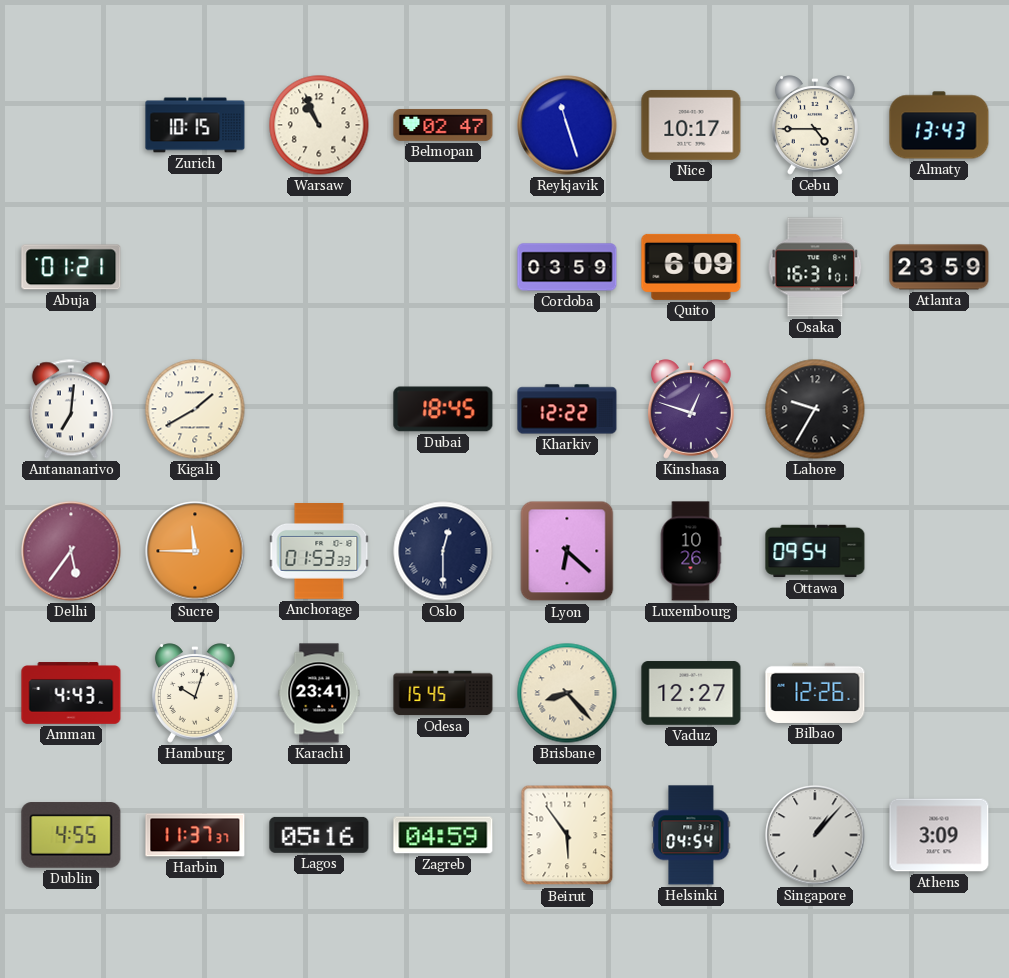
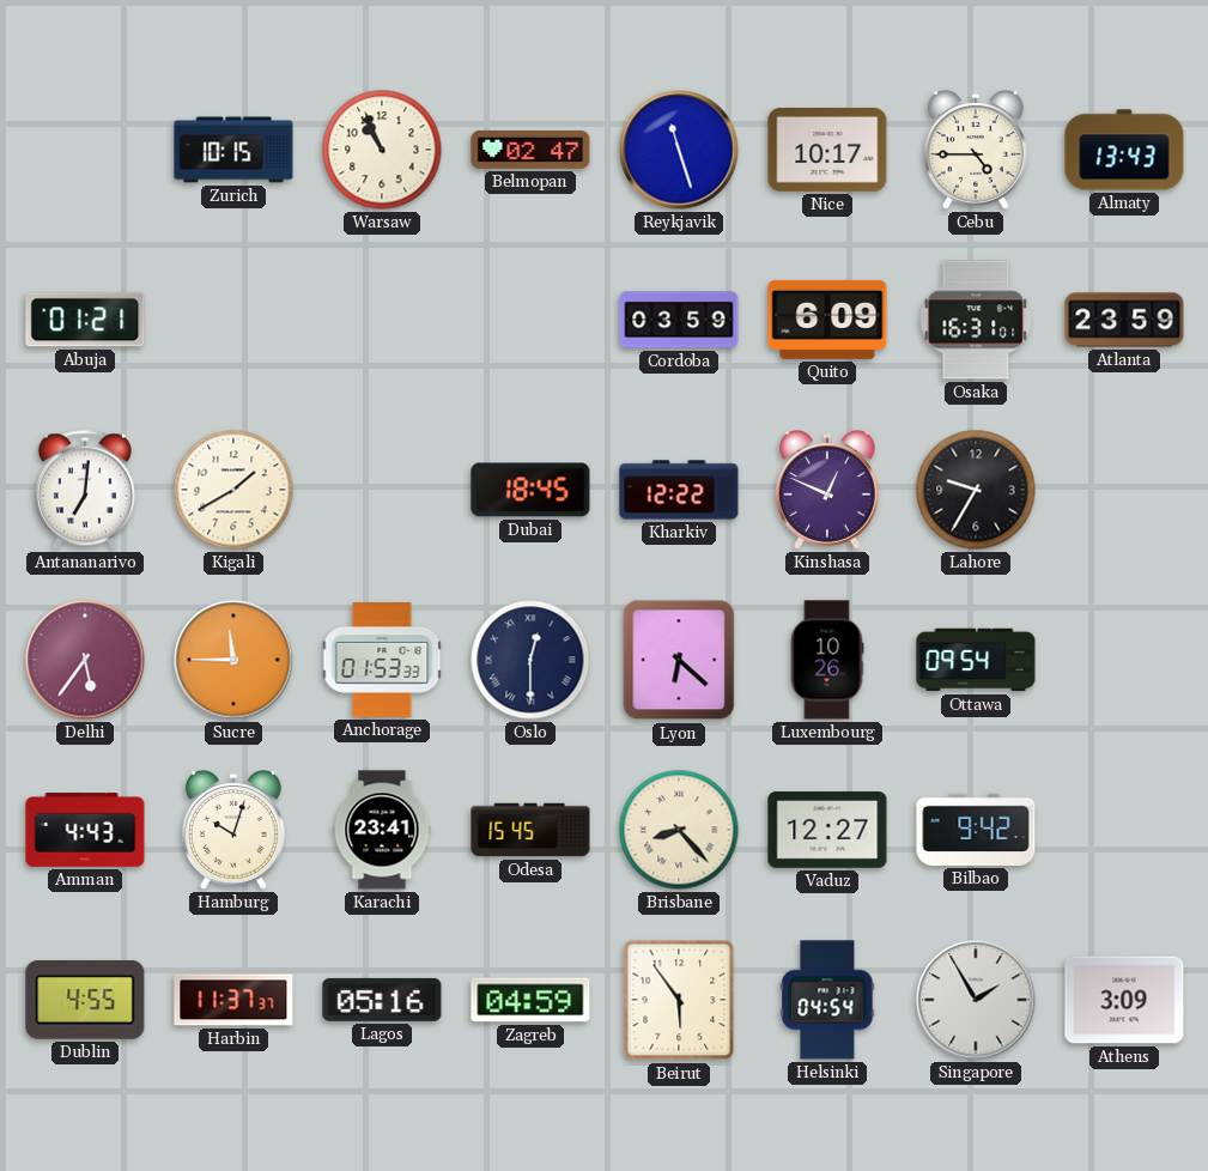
Kinshasa: 12:48 -> 12:49 (827, 490)
Bilbao: 12:26 -> 9:42 (976, 830)
Singapore: 1:07 -> 1:55 (976, 1000)
